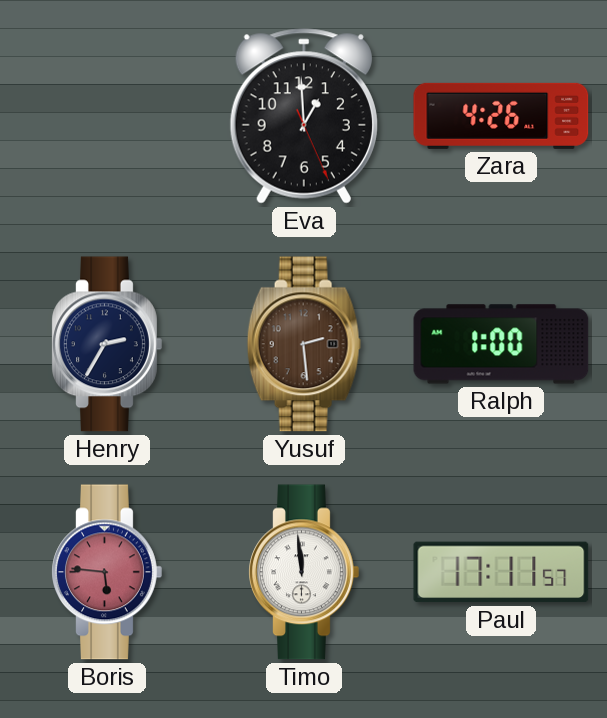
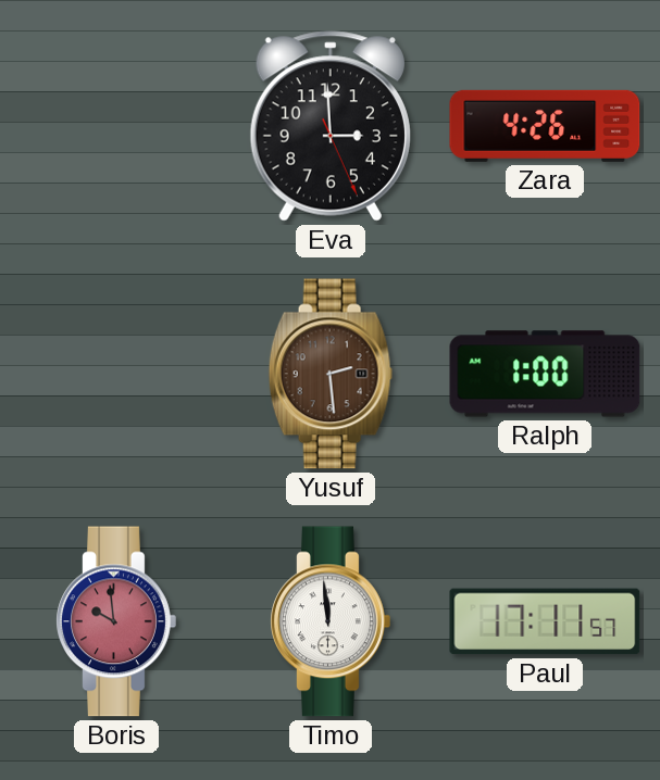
Eva: 12:59 -> 2:59 (331, 126)
Henry: 2:35 -> none (107, 344)
Boris: 5:46 -> 9:59 (116, 621)
